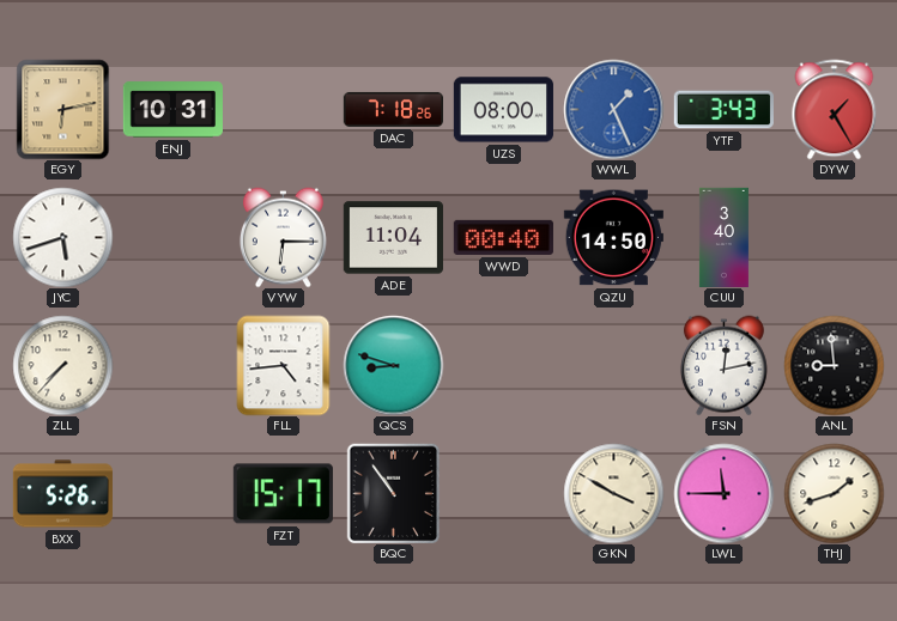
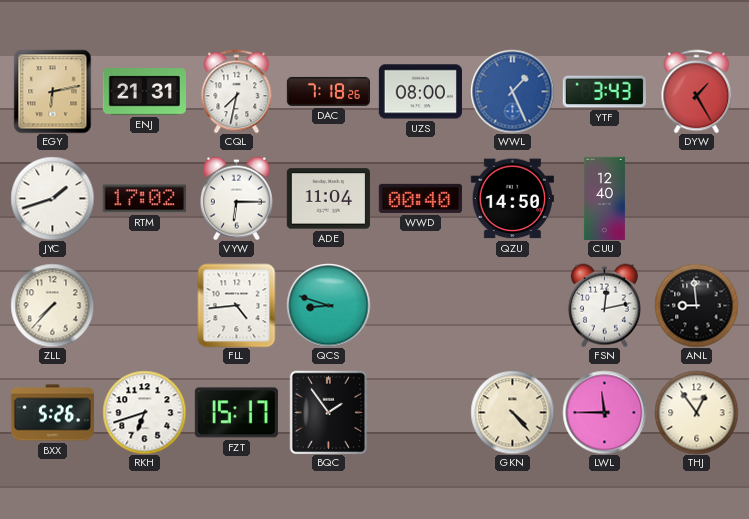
ENJ: 10:31 -> 21:31 (144, 92)
CQL: none -> 7:32 (237, 91)
JYC: 5:42 -> 1:42 (52, 198)
RTM: none -> 17:02 (144, 199)
CUU: 3:40 -> 12:40 (604, 198)
RKH: none -> 6:42 (144, 412)
BQC: 10:54 -> 1:54 (329, 412)
GKN: 3:50 -> 4:23 (512, 412)
THJ: 1:42 -> 12:54 (696, 412)
